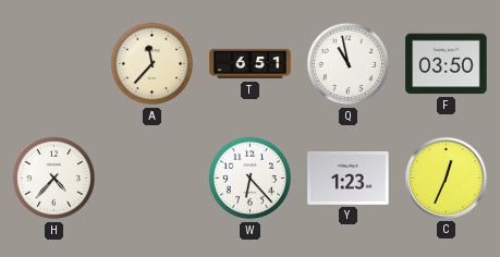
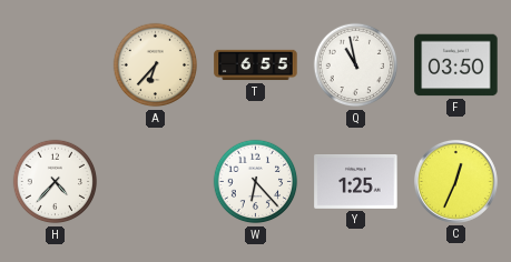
A: 11:37 -> 6:37 (156, 65)
T: 6:51 -> 6:55 (256, 65)
Y: 1:23 -> 1:25 (356, 182)
